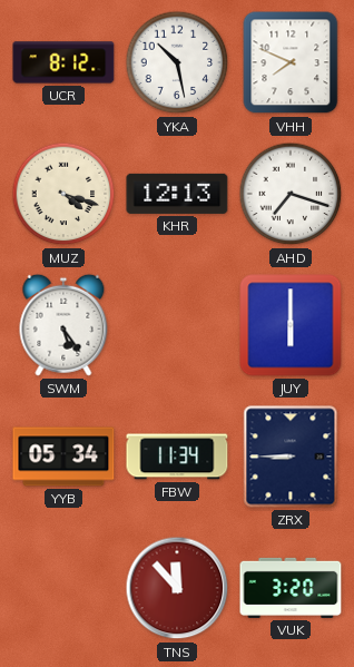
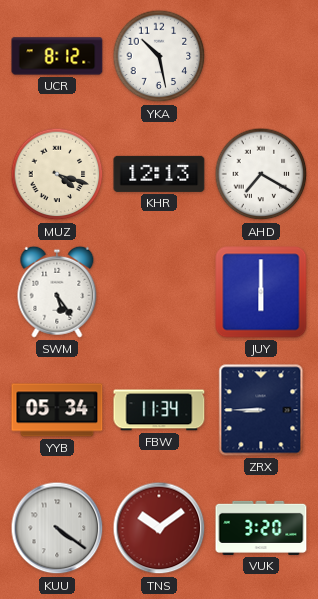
VHH: 7:49 -> none (291, 62)
AHD: 7:18 -> 7:20 (261, 174)
KUU: none -> 4:21 (57, 528)
TNS: 11:53 -> 10:09 (159, 528)
